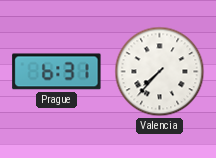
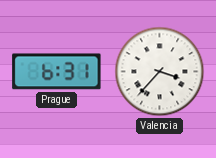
Valencia: 7:37 -> 3:37 (160, 72)
